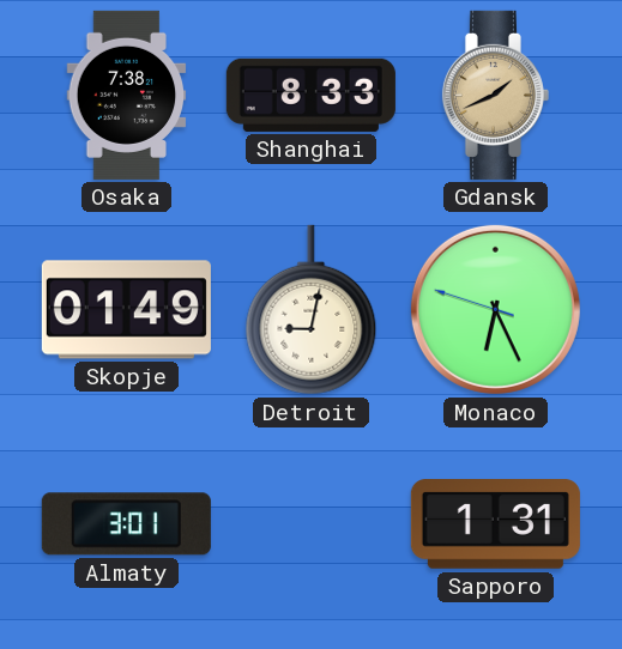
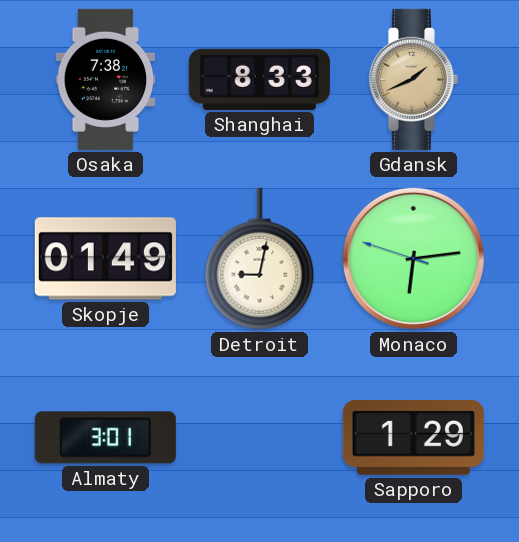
Monaco: 6:25 -> 6:13 (413, 258)
Sapporo: 1:31 -> 1:29 (413, 438)
